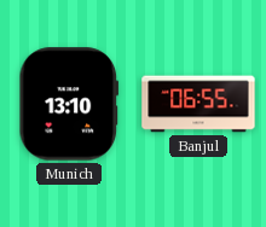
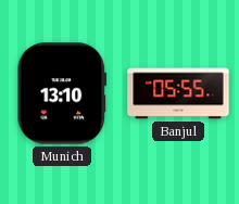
Banjul: 06:55 -> 05:55 (178, 93)
